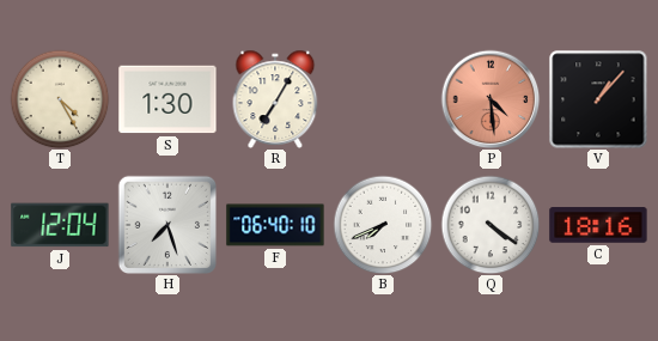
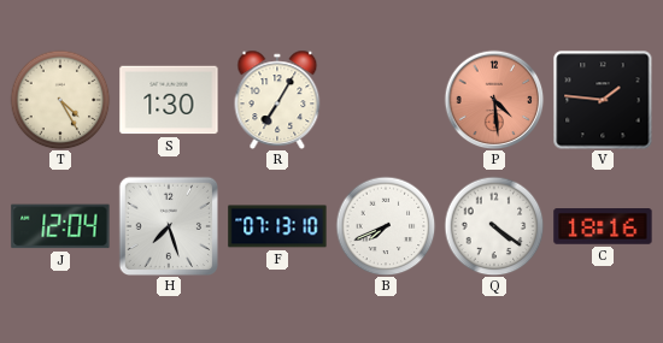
V: 1:07 -> 1:46 (603, 100)
F: 06:40 -> 07:13 (277, 226)
